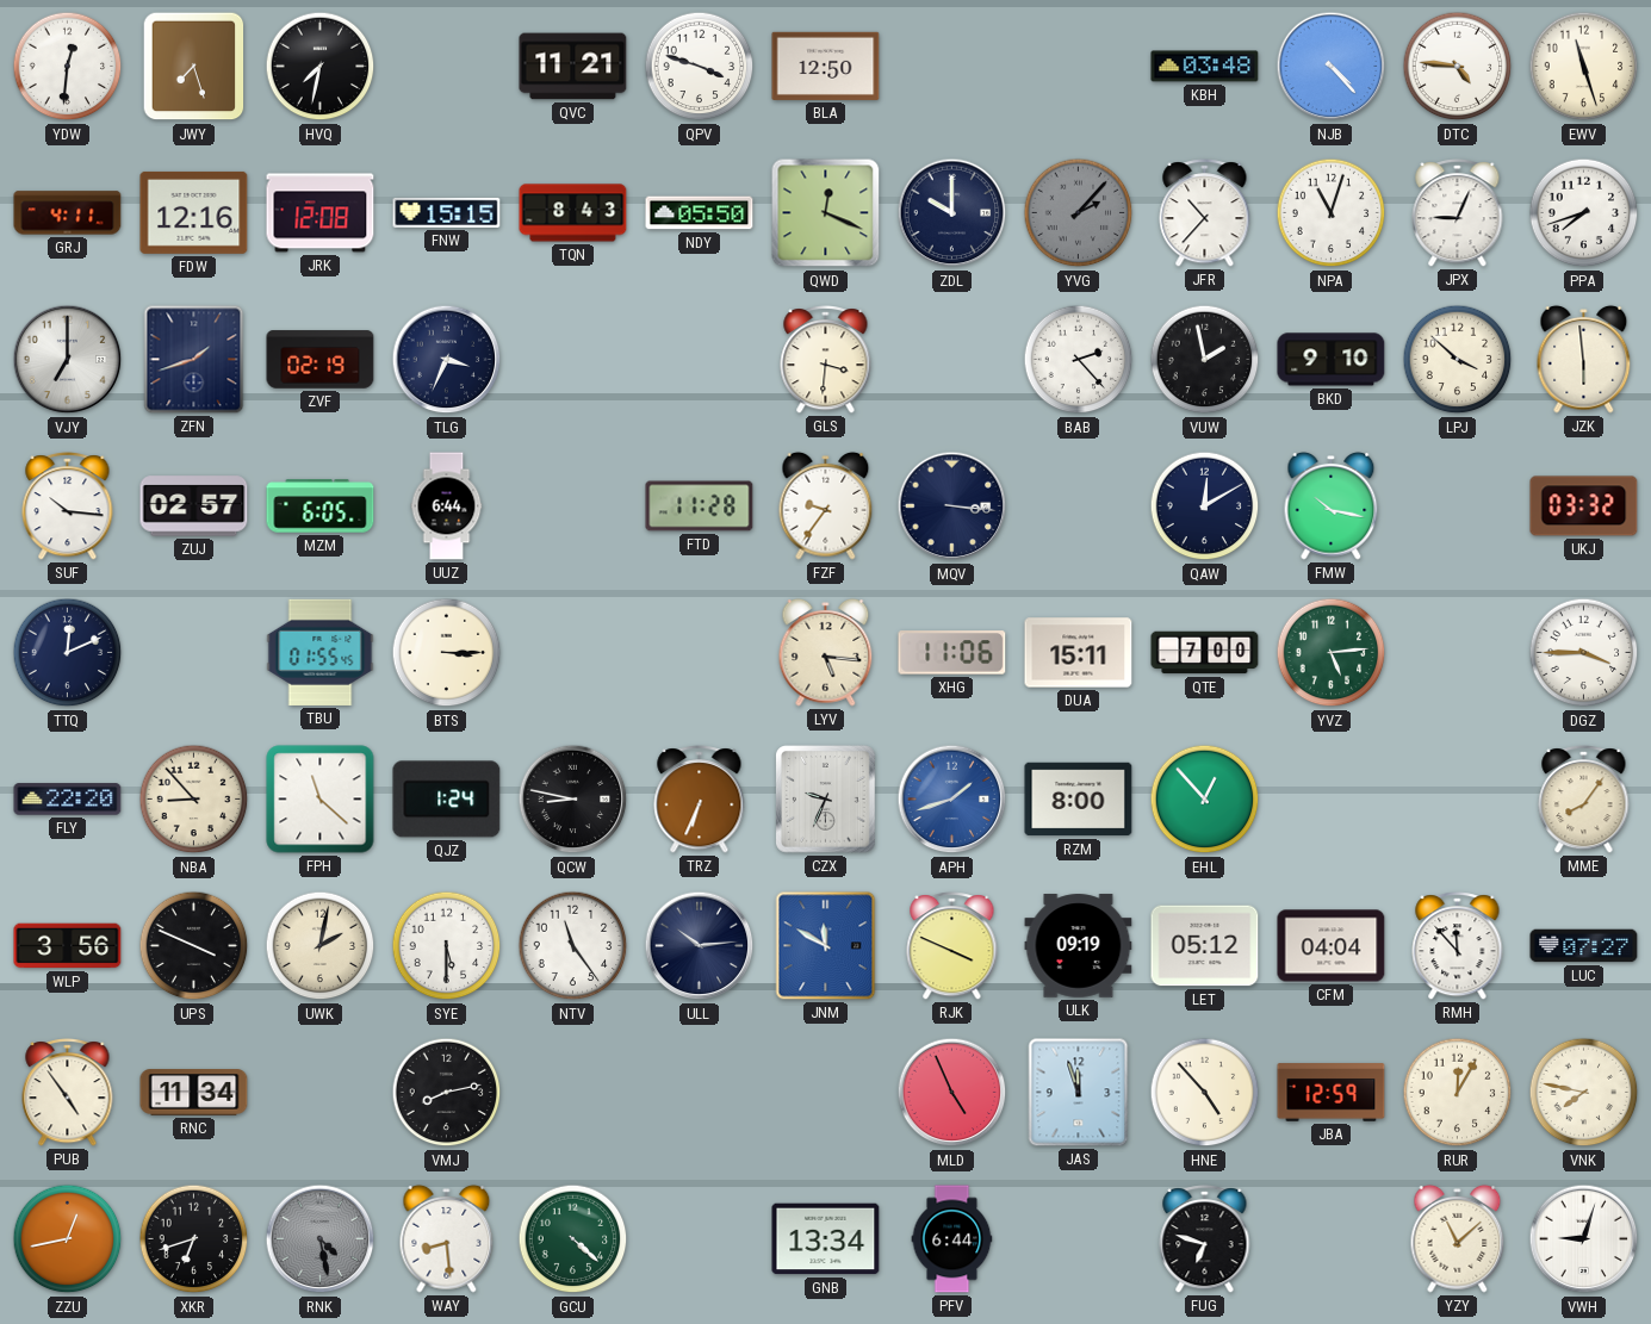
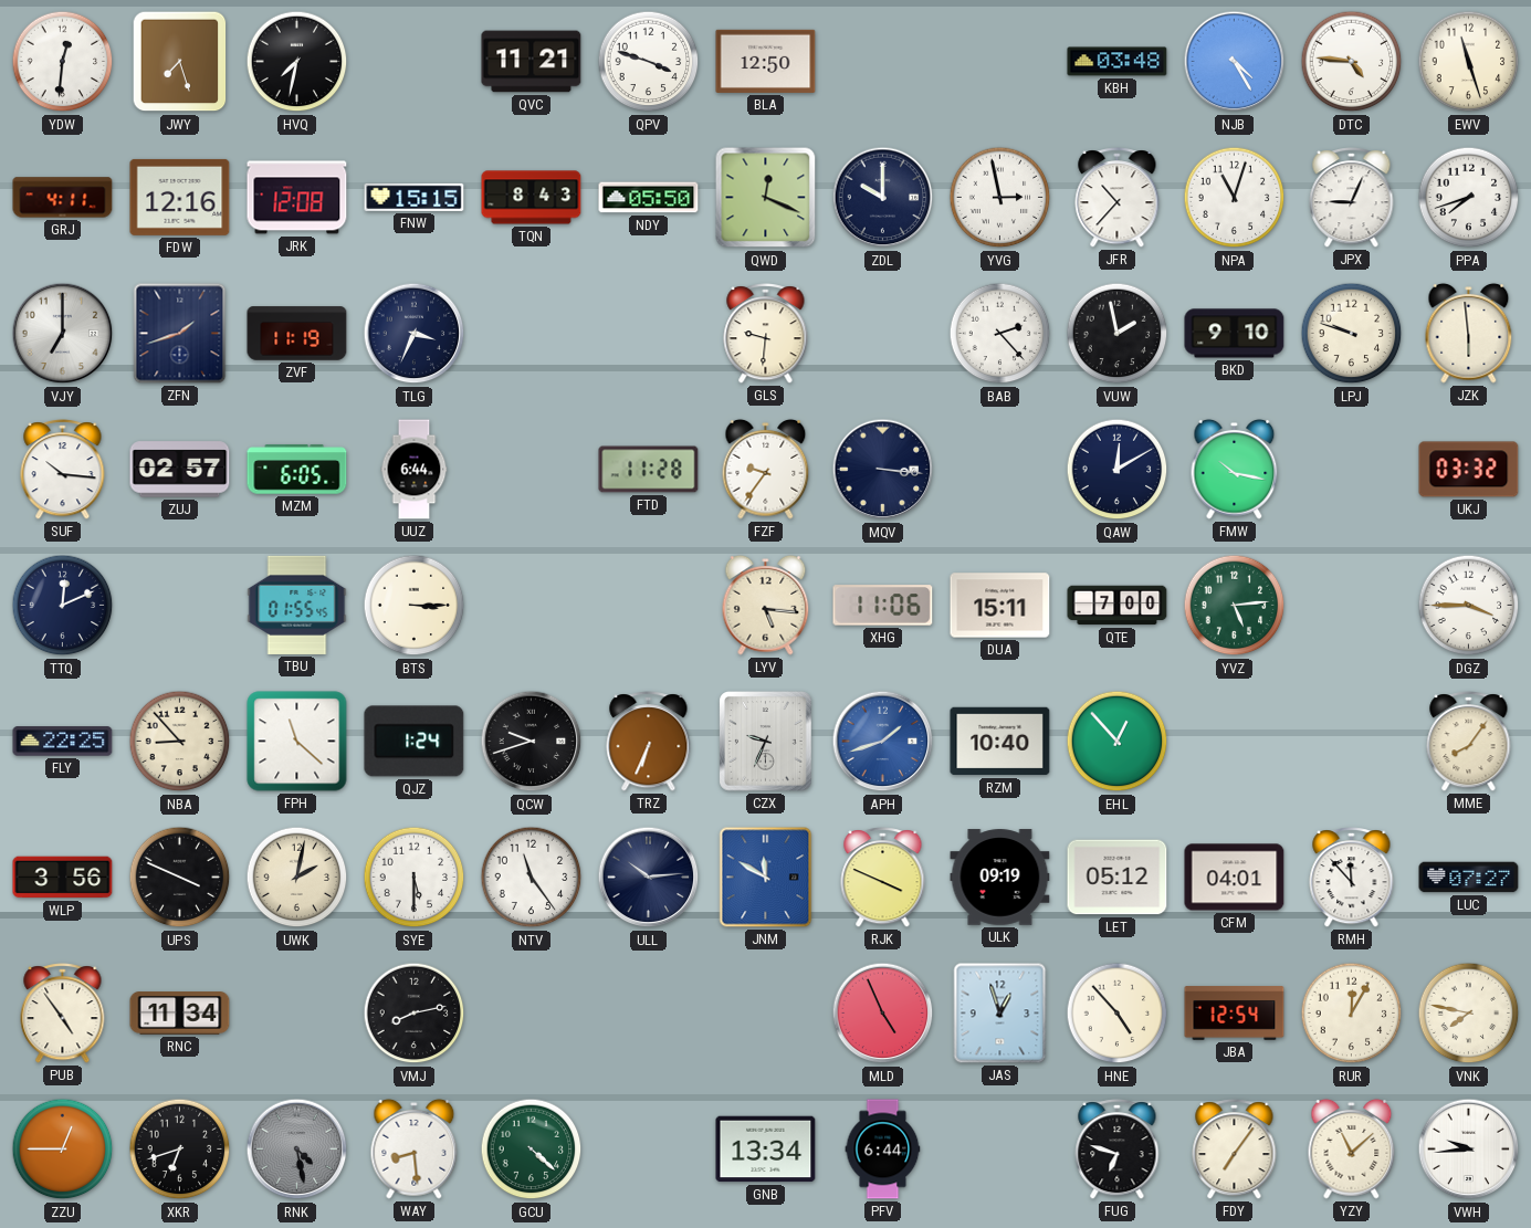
NJB: 4:23 -> 4:25 (1235, 62)
YVG: 2:07 -> 2:58 (1000, 198)
YVG dial: grey -> white (1000, 198)
ZVF: 02:19 -> 11:19 (297, 334)
GLS: 3:31 -> 9:31 (766, 334)
LPJ: 3:52 -> 9:48 (1352, 334)
FLY: 22:20 -> 22:25 (63, 742)
QCW: 8:47 -> 9:42 (532, 742)
RZM: 8:00 -> 10:40 (1000, 742)
CFM: 04:04 -> 04:01 (1235, 878)
JAS: 11:57 -> 12:57 (1000, 1014)
JBA: 12:59 -> 12:54 (1235, 1014)
ZZU: 12:43 -> 12:45 (63, 1150)
FDY: none -> 7:06 (1235, 1150)
VWH: 9:03 -> 9:44 (1469, 1150)
